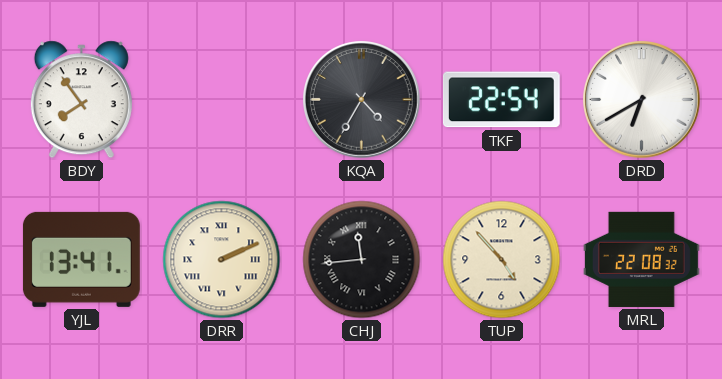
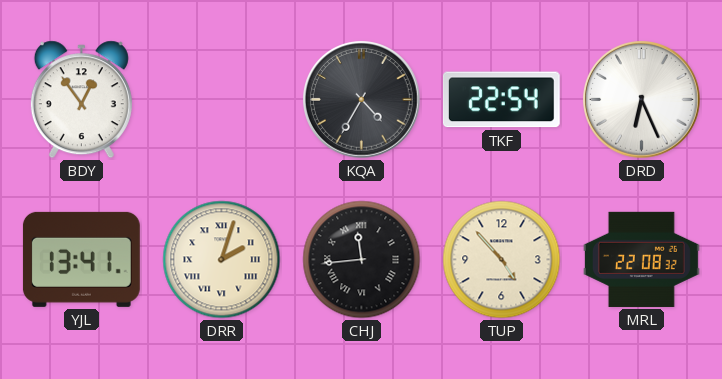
BDY: 7:54 -> 12:54 (81, 100)
DRD: 6:40 -> 6:26 (642, 100)
DRR: 2:11 -> 2:03 (222, 260)
